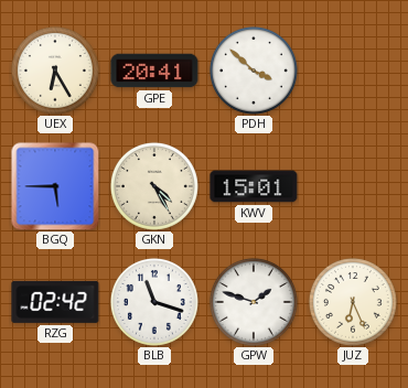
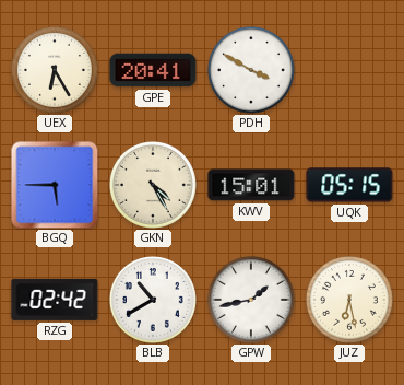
PDH: 3:52 -> 3:50 (251, 70)
UQK: none -> 05:15 (349, 185)
BLB: 11:18 -> 10:40 (153, 300)
GPW: 1:48 -> 1:43 (251, 300)
JUZ: 6:26 -> 6:28 (349, 300)
